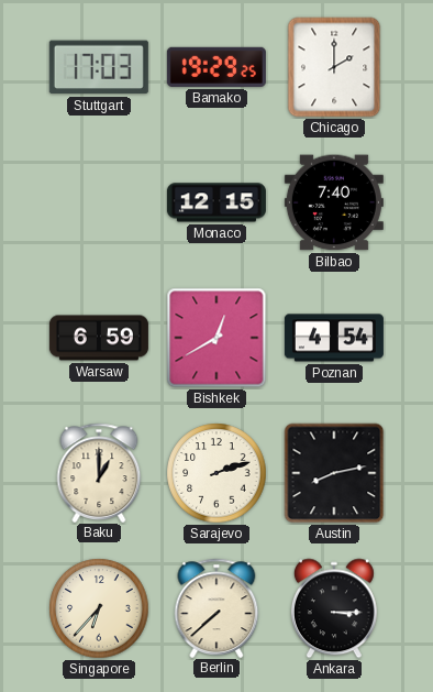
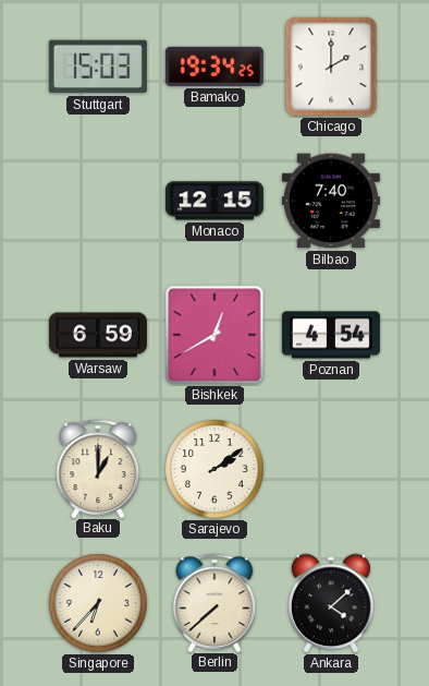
Stuttgart: 17:03 -> 15:03 (98, 67)
Bamako: 19:29 -> 19:34 (214, 67)
Sarajevo: 2:12 -> 2:09 (214, 469)
Austin: 8:13 -> none (334, 473)
Ankara: 3:15 -> 4:08 (331, 603)
